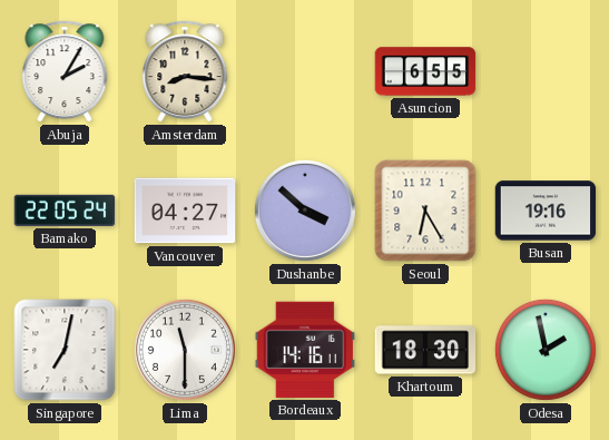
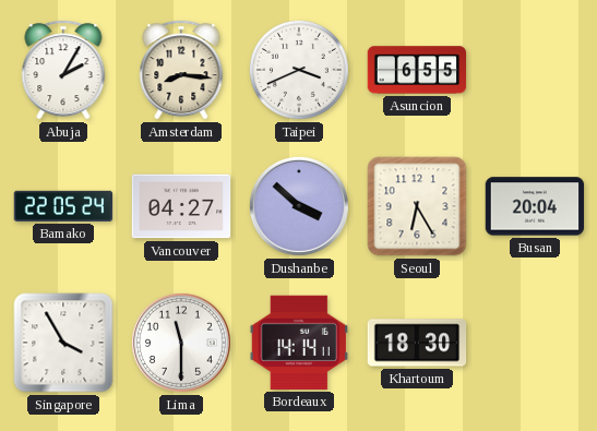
Taipei: none -> 3:41 (299, 70)
Busan: 19:16 -> 20:04 (535, 206)
Singapore: 7:02 -> 3:55 (63, 343)
Bordeaux: 14:16 -> 14:14 (298, 343)
Odesa: 1:58 -> none (546, 350)
